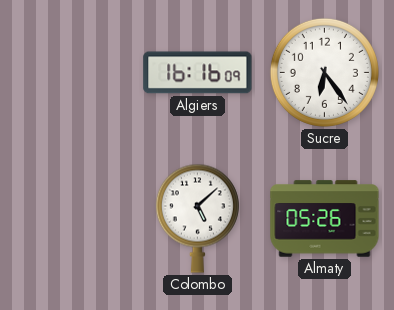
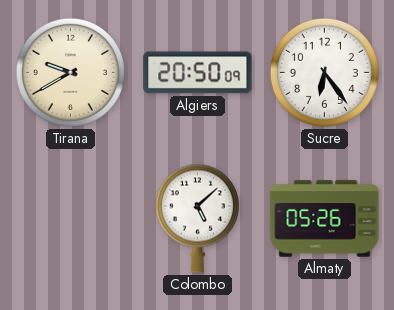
Tirana: none -> 9:40 (70, 72)
Algiers: 16:16 -> 20:50 (198, 73)
